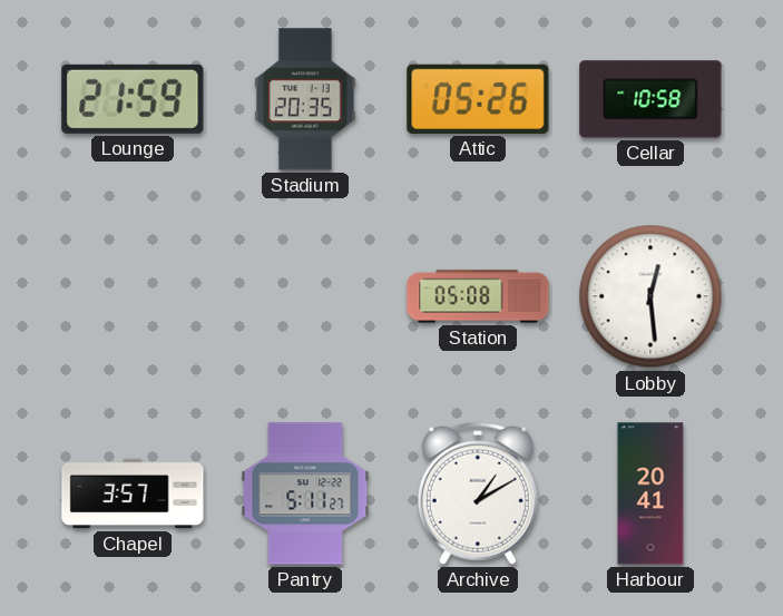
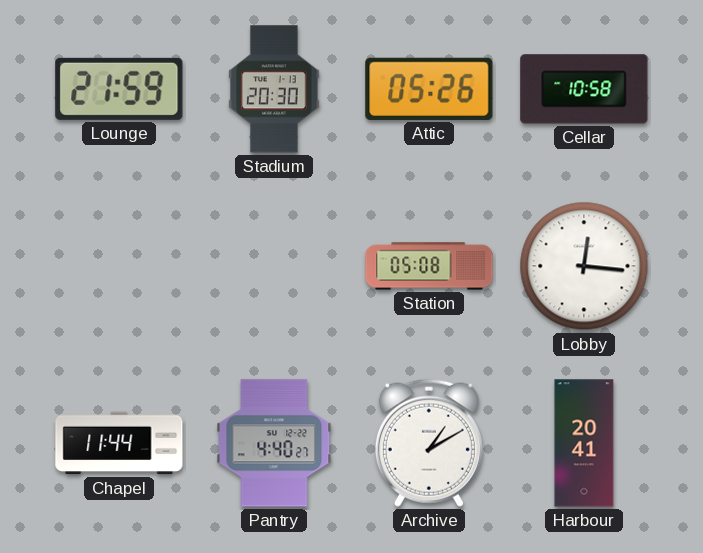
Stadium: 20:35 -> 20:30 (274, 89)
Lobby: 12:29 -> 12:16 (584, 266)
Chapel: 3:57 -> 11:44 (119, 443)
Pantry: 5:11 -> 4:40 (274, 443)
